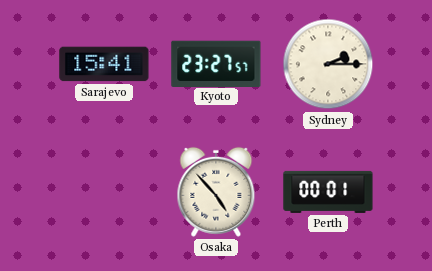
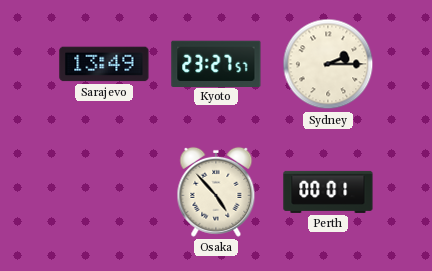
Sarajevo: 15:41 -> 13:49 (104, 64)
